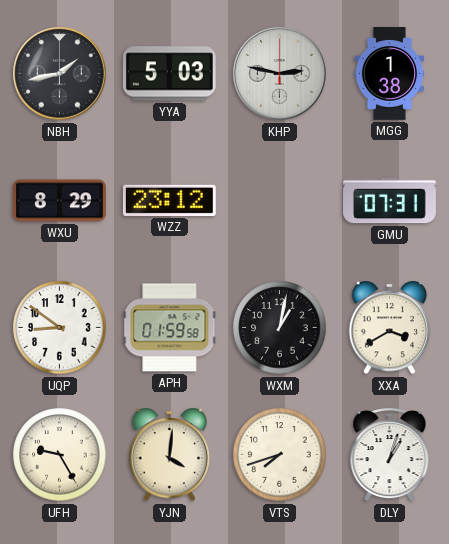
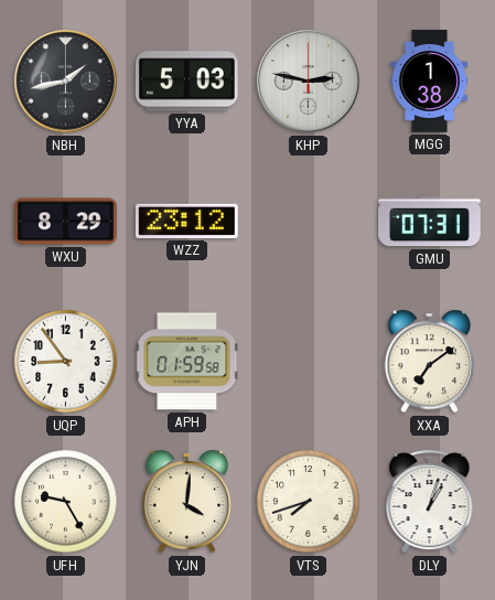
UQP: 8:51 -> 8:54 (66, 362)
WXM: 1:02 -> none (280, 328)
XXA: 3:40 -> 7:09 (430, 362)
